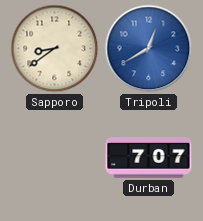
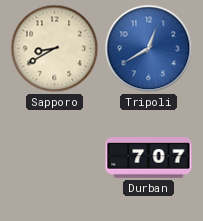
Sapporo: 8:39 -> 8:40 (55, 49)
